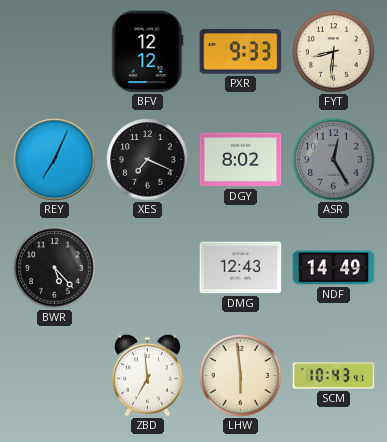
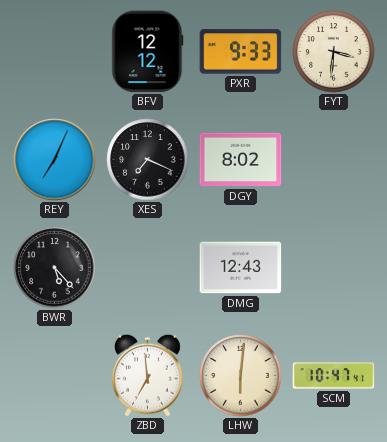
FYT: 8:31 -> 3:31 (334, 52)
ASR: 12:25 -> none (334, 160)
NDF: 14:49 -> none (334, 268)
LHW: 5:59 -> 6:01 (241, 376)
SCM: 10:43 -> 10:47 (334, 376)
